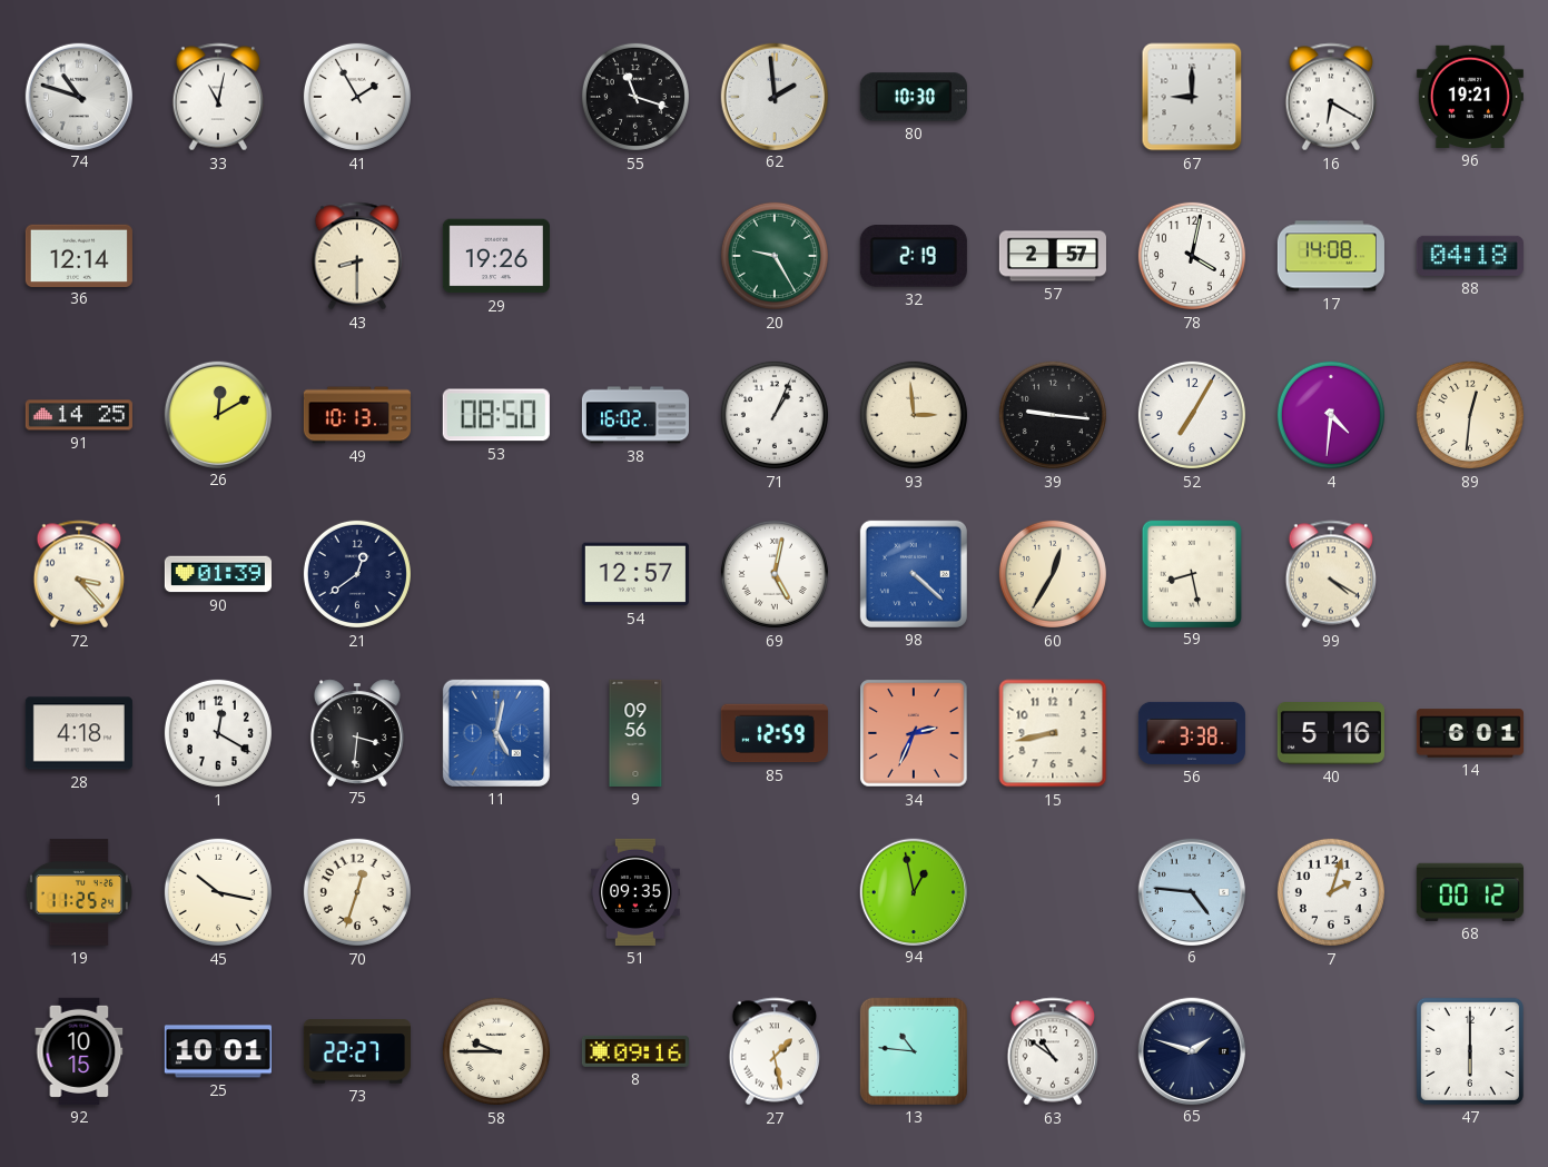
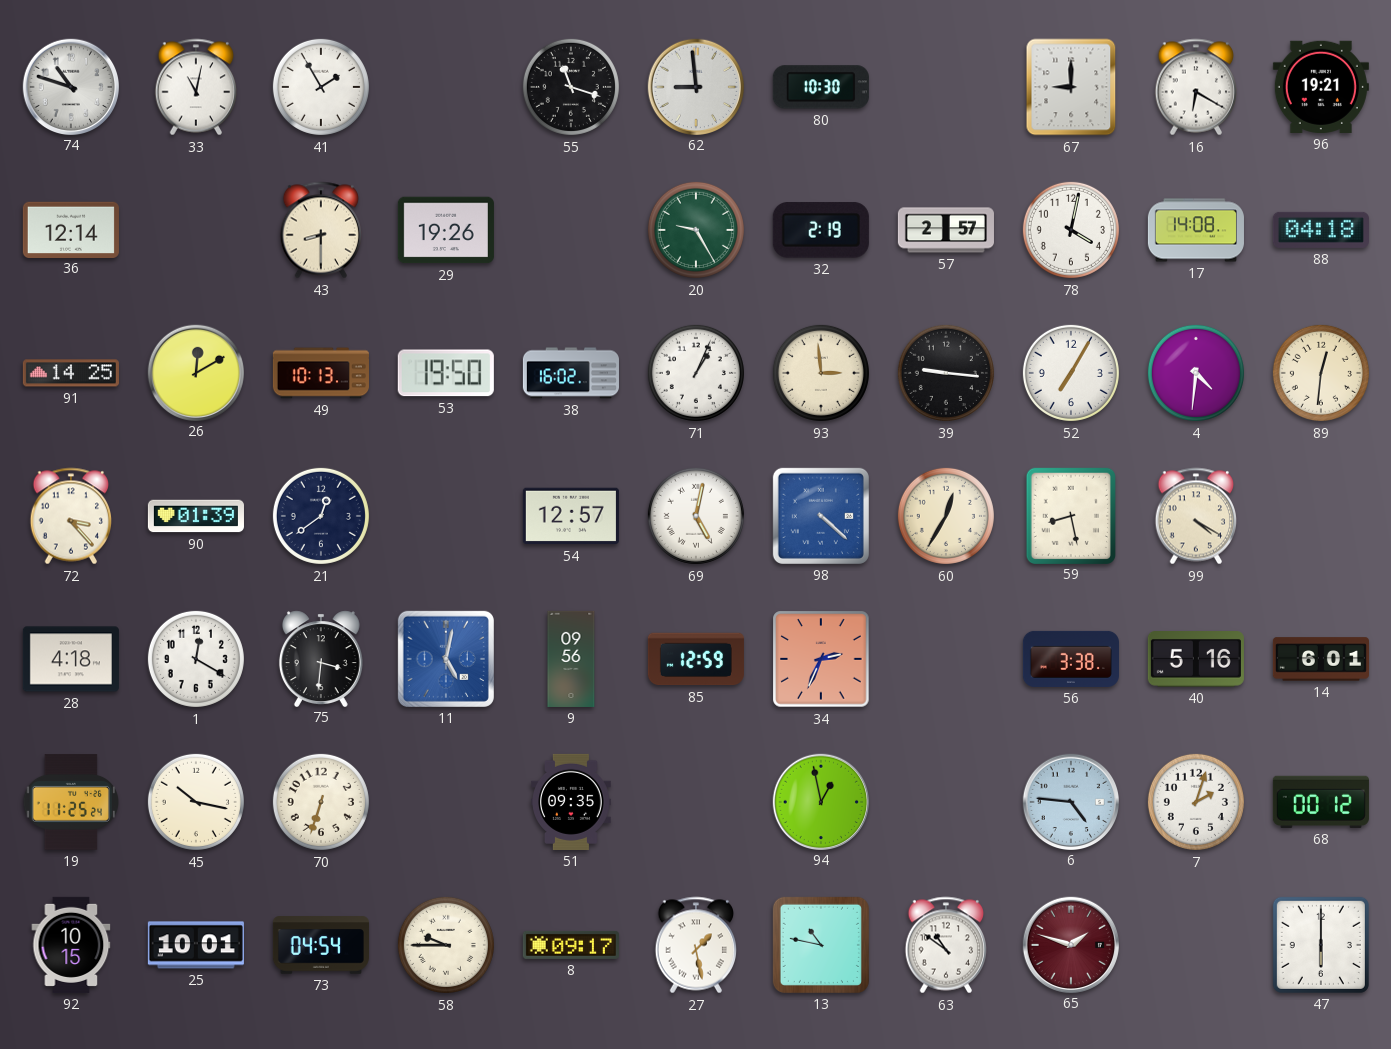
62: 1:59 -> 8:59 (695, 86)
53: 08:50 -> 19:50 (446, 373)
15: 8:43 -> none (1053, 733)
70: 12:33 -> 6:33 (321, 802)
73: 22:27 -> 04:54 (321, 945)
8: 09:16 -> 09:17 (571, 945)
13: 10:46 -> 10:47 (821, 945)
65 dial: navy -> burgundy (1070, 944)
